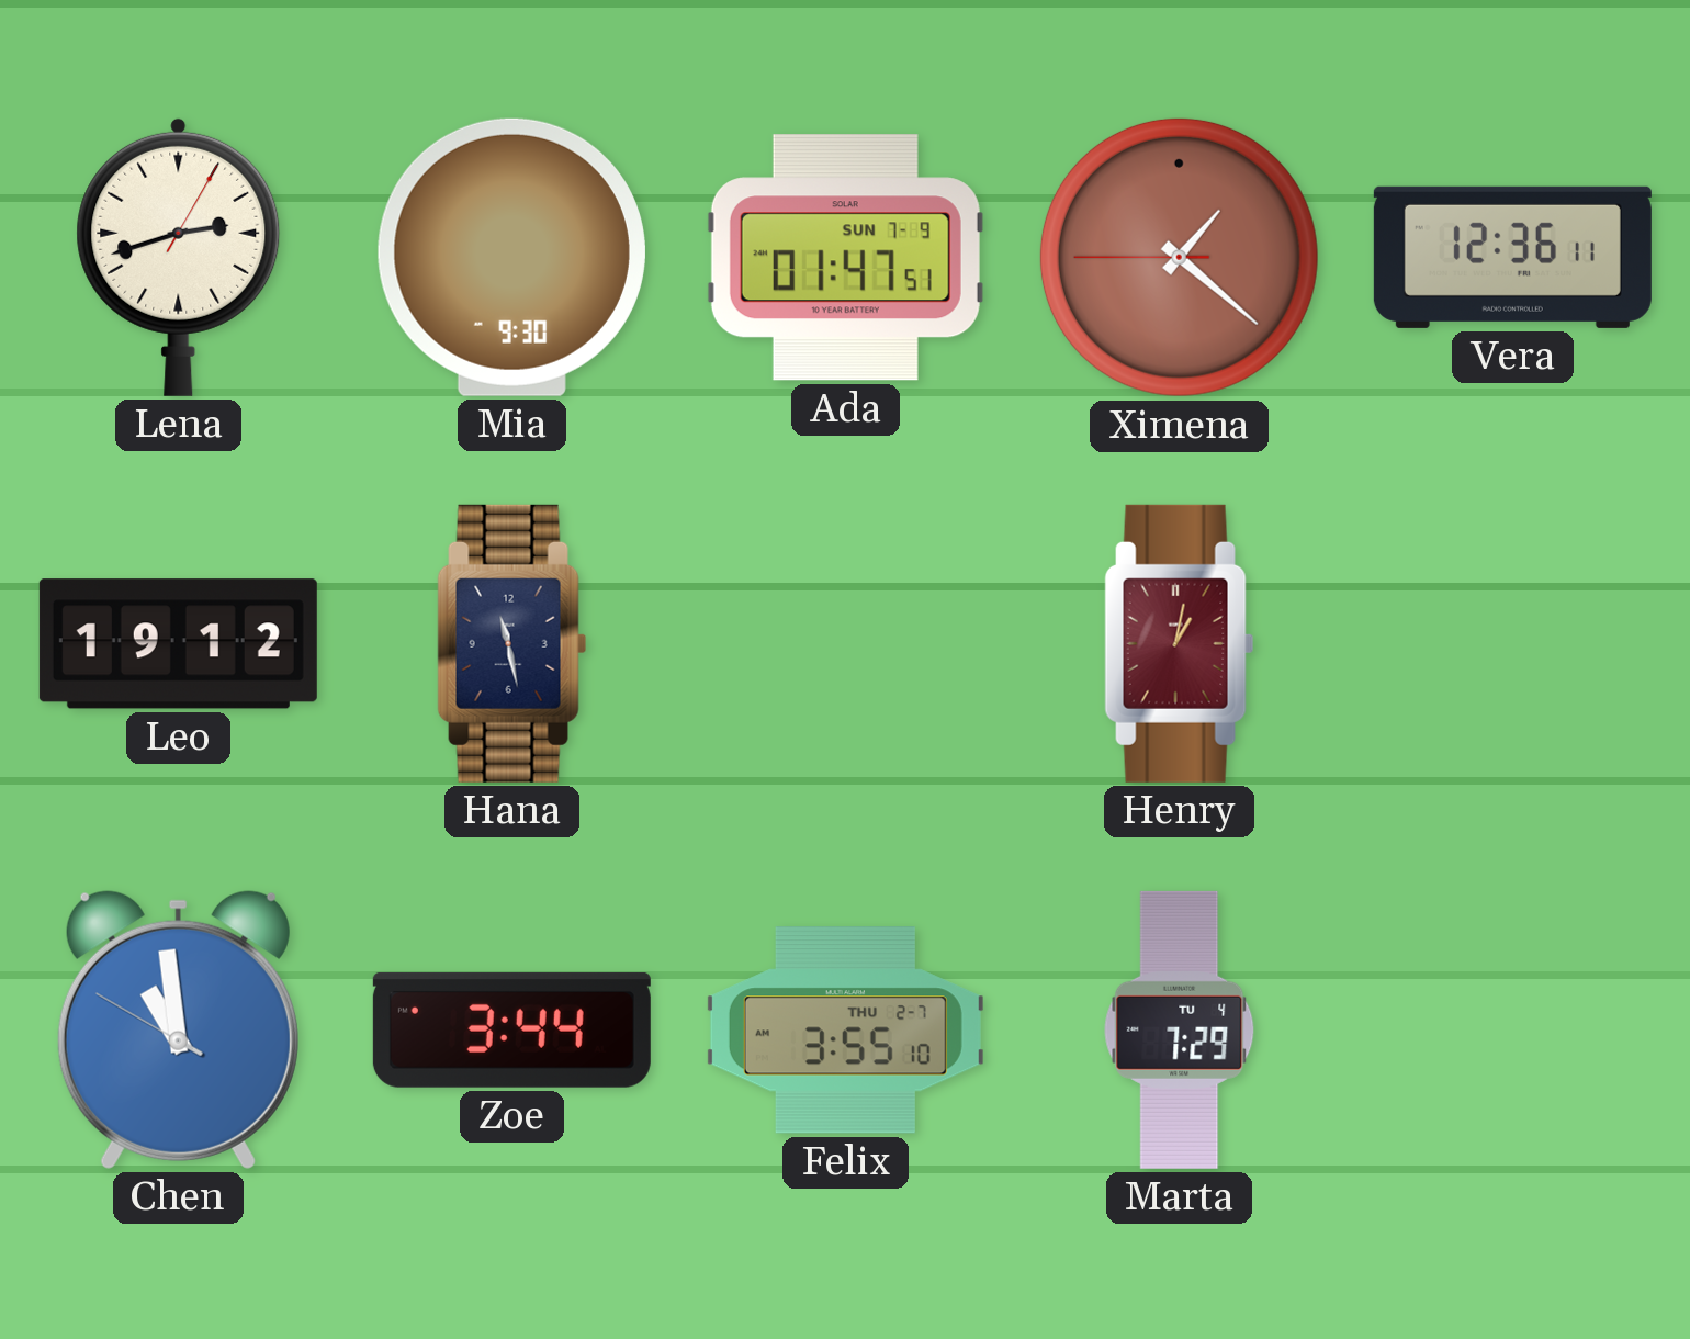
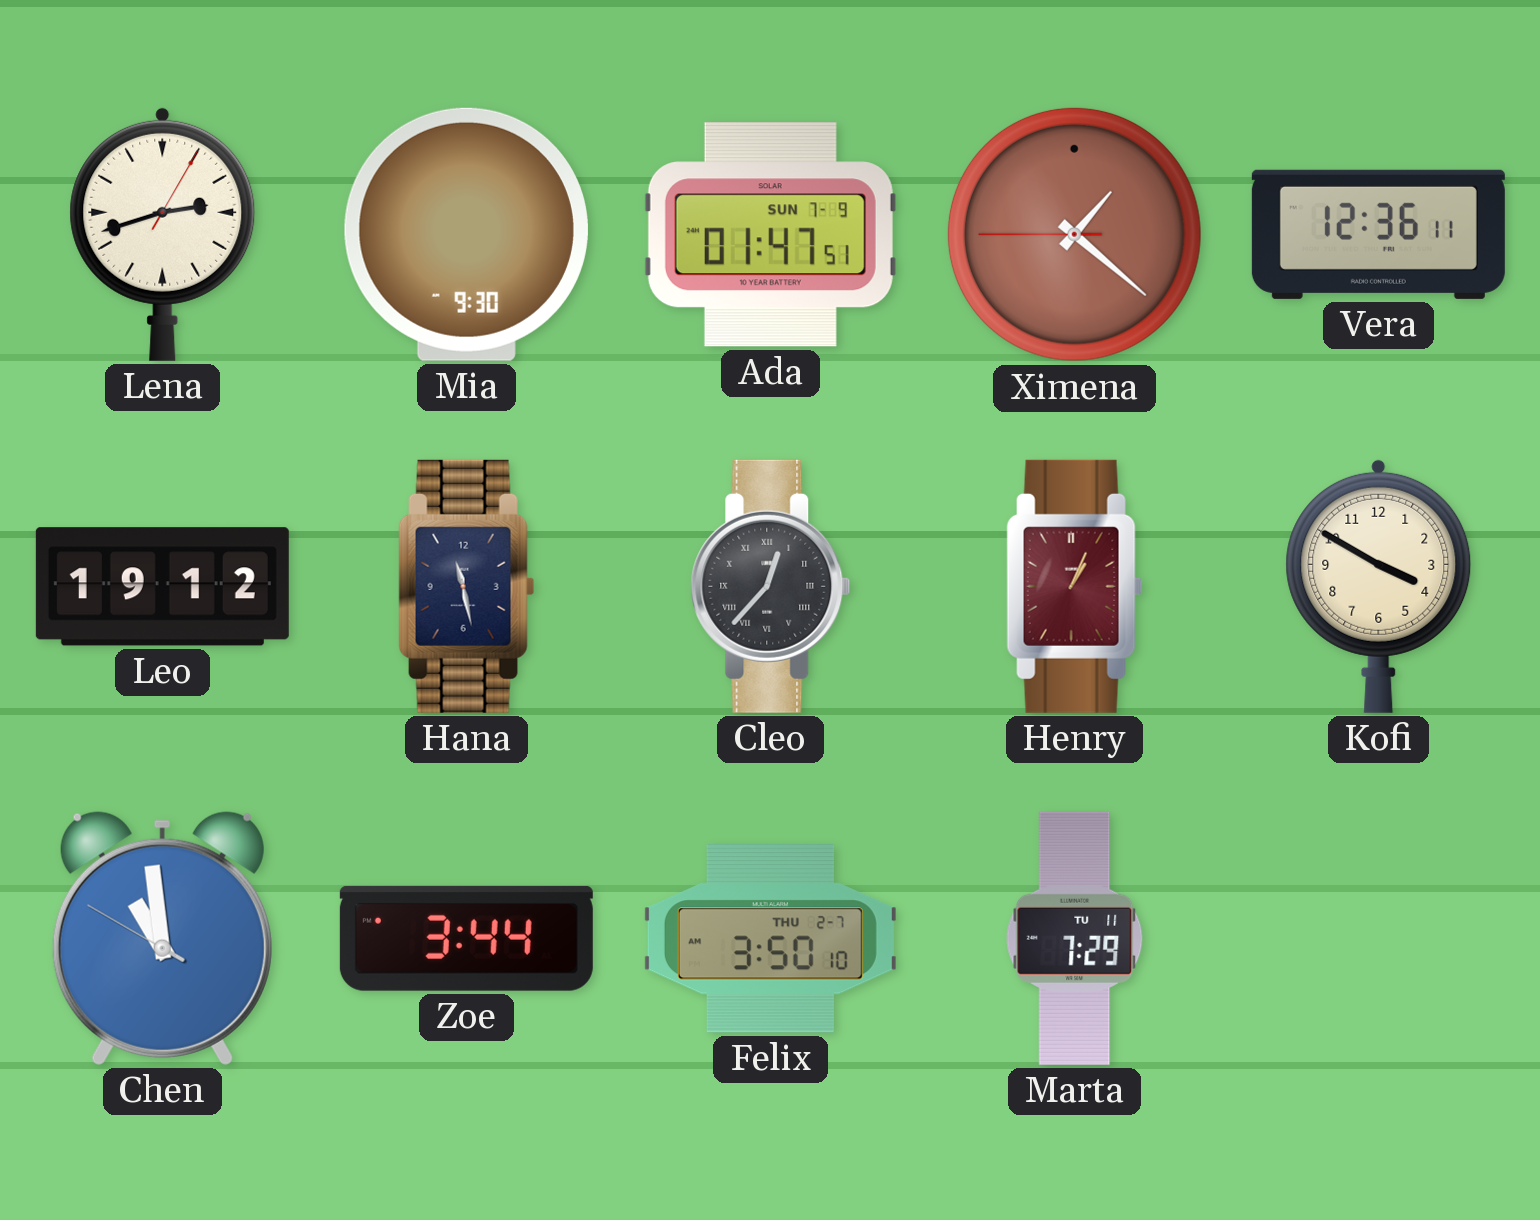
Cleo: none -> 12:37 (771, 586)
Henry: 1:02 -> 1:04 (1075, 586)
Kofi: none -> 3:50 (1379, 586)
Felix: 3:55 -> 3:50 (770, 939)
Marta date: TU 4 -> TU 11 (1075, 938)
